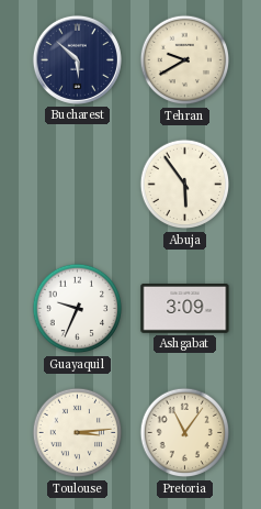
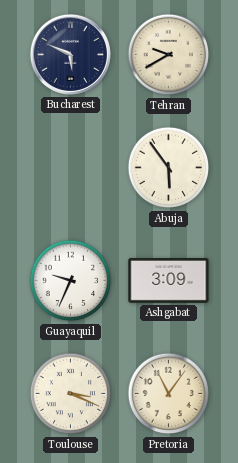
Bucharest: 5:52 -> 5:49 (70, 54)
Toulouse: 3:14 -> 3:19 (71, 394)
